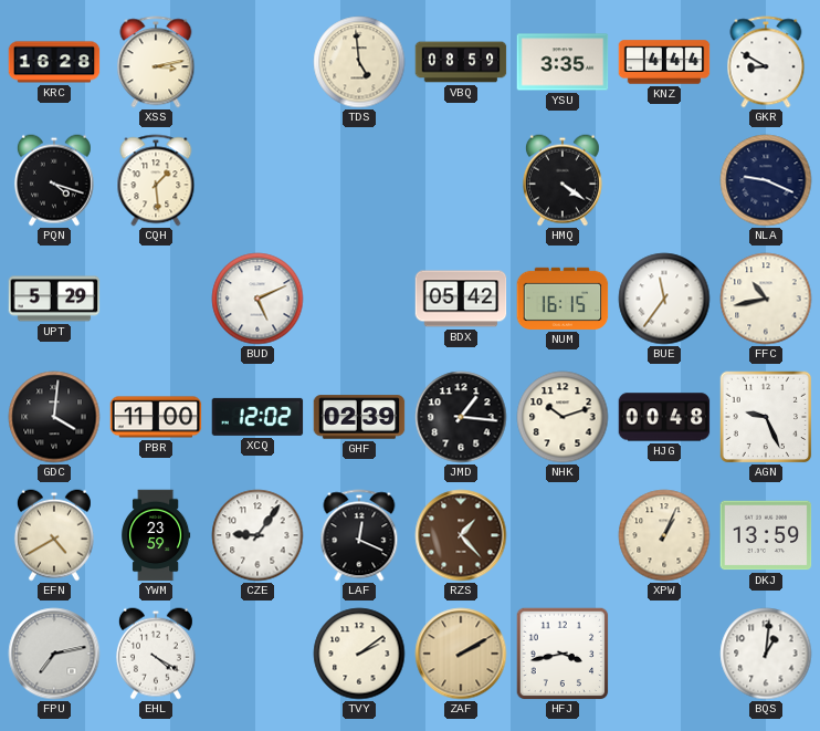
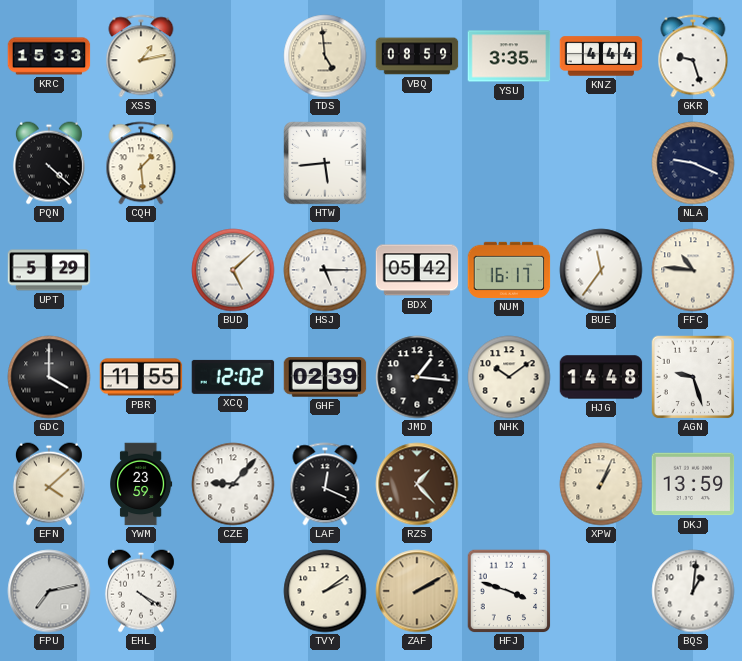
KRC: 16:28 -> 15:33 (49, 56)
XSS: 3:13 -> 1:13 (141, 56)
GKR: 8:50 -> 9:27 (693, 56)
PQN: 4:18 -> 4:22 (49, 163)
HTW: none -> 5:44 (325, 163)
HMQ: 4:21 -> none (563, 180)
BUD: 5:11 -> 5:08 (233, 270)
HSJ: none -> 5:15 (325, 270)
NUM: 16:15 -> 16:17 (509, 270)
FFC: 10:43 -> 10:46 (693, 270)
GDC: 4:01 -> 4:00 (49, 377)
PBR: 11:00 -> 11:55 (141, 377)
NHK: 10:12 -> 10:09 (509, 377)
HJG: 00:48 -> 14:48 (601, 377)
AGN: 9:26 -> 9:27 (693, 377)
EFN: 4:40 -> 4:08 (49, 484)
CZE: 9:06 -> 9:07 (233, 484)
HFJ: 3:43 -> 3:48 (509, 591)
